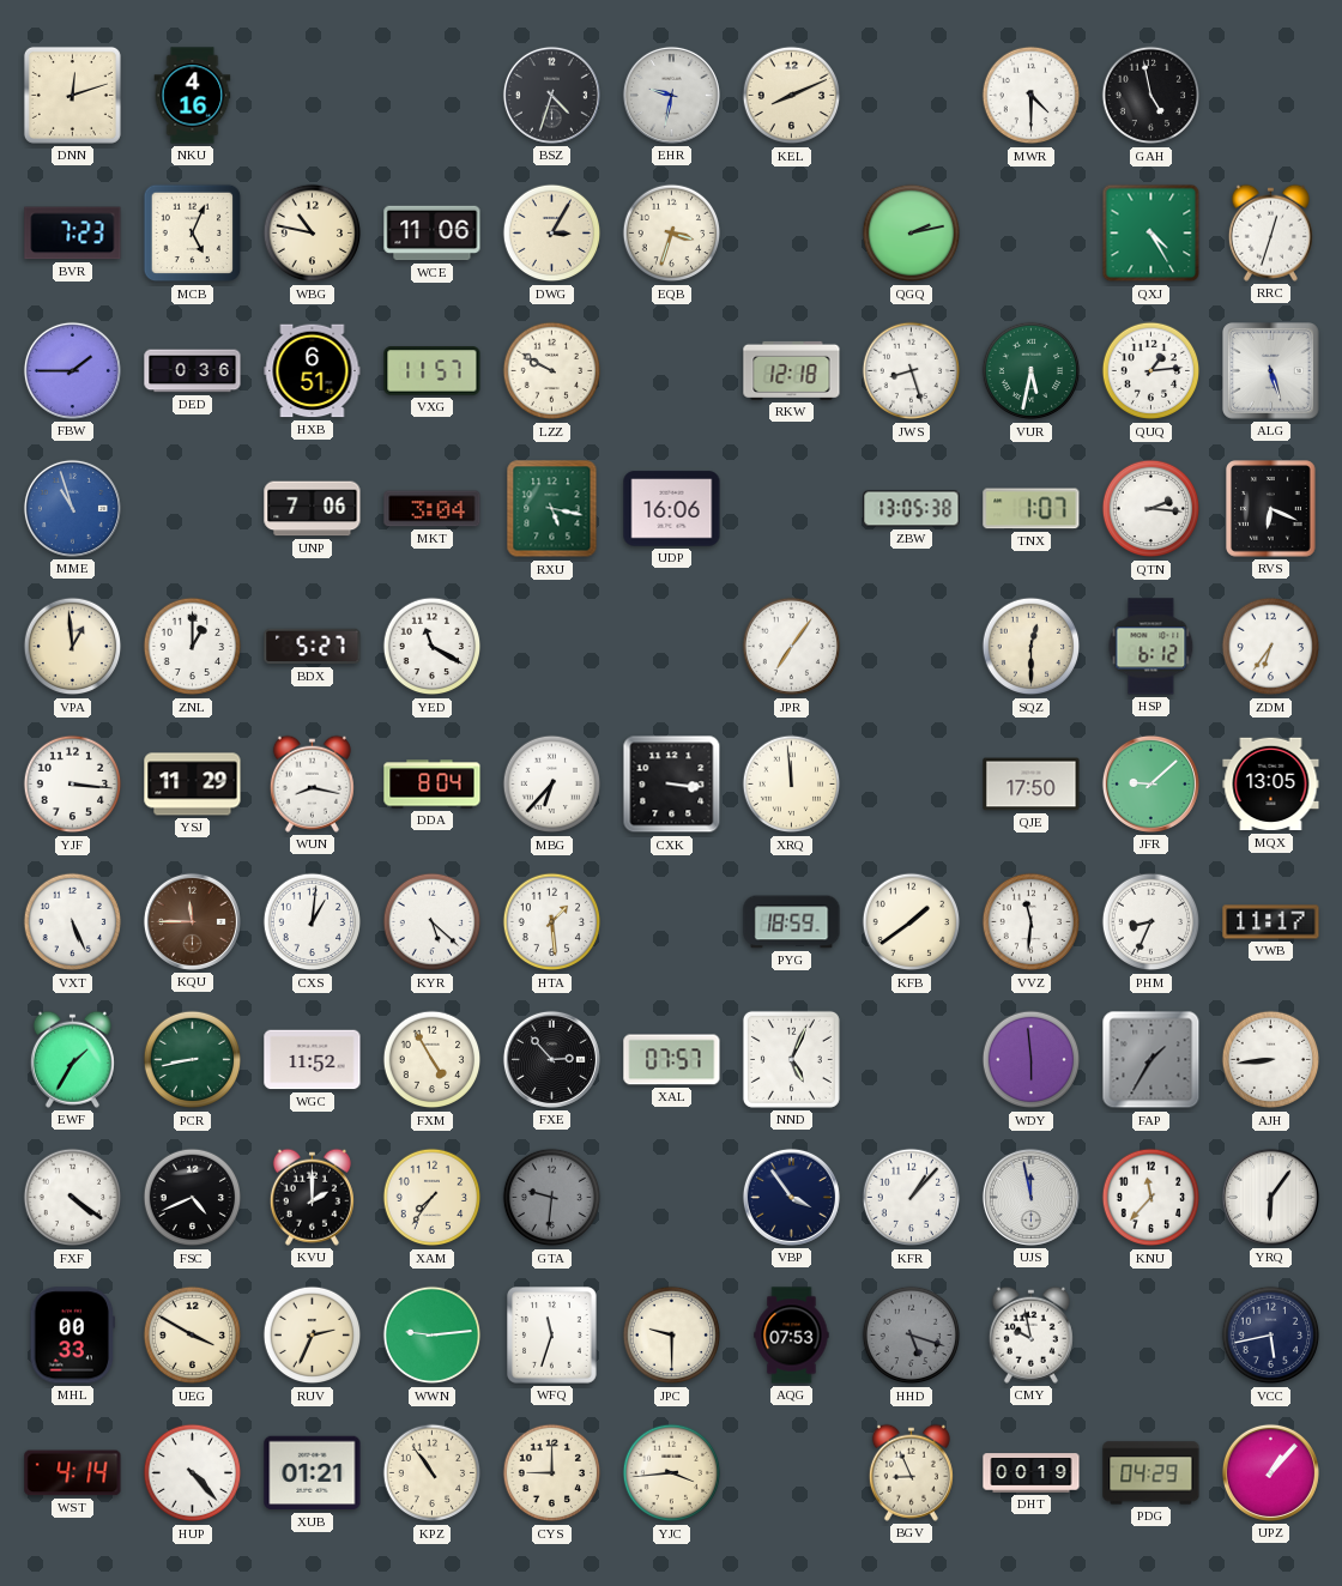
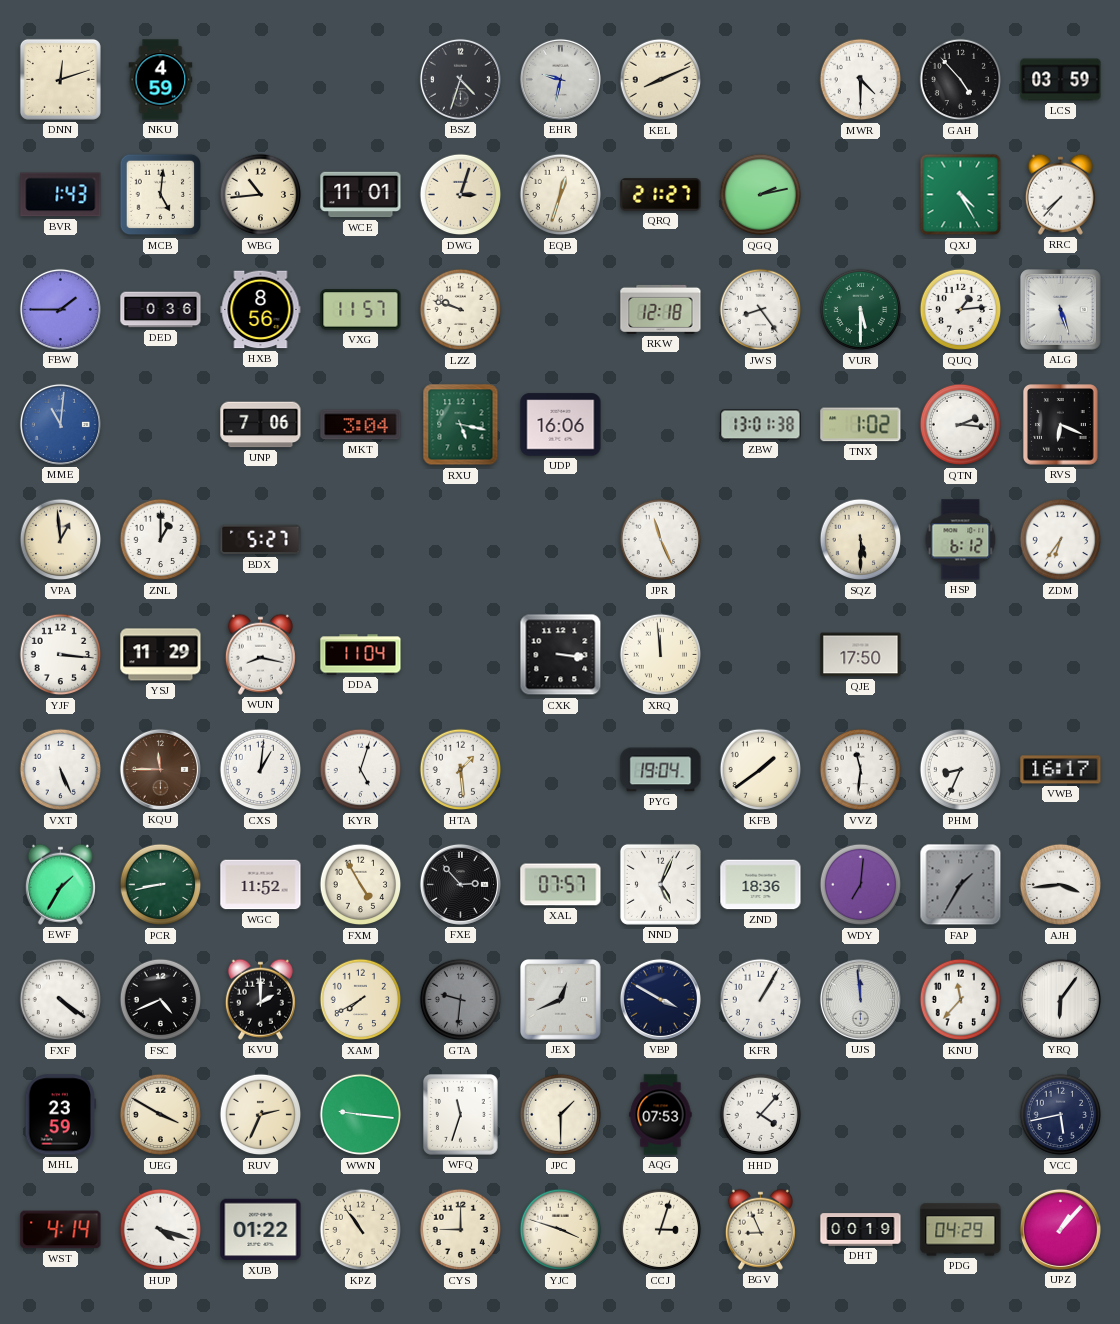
NKU: 4:16 -> 4:59 (161, 80)
GAH: 4:58 -> 4:53 (961, 80)
LCS: none -> 03:59 (1061, 80)
BVR: 7:23 -> 1:43 (61, 195)
MCB: 5:04 -> 5:01 (161, 195)
WBG: 10:47 -> 10:44 (261, 195)
WCE: 11:06 -> 11:01 (361, 195)
DWG: 3:05 -> 3:03 (461, 195)
EQB: 3:33 -> 12:33 (561, 195)
QRQ: none -> 21:27 (661, 195)
RRC: 12:33 -> 7:37 (1060, 194)
HXB: 6:51 -> 8:56 (261, 310)
LZZ: 9:50 -> 9:48 (461, 310)
JWS: 8:27 -> 8:24 (761, 310)
VUR: 5:32 -> 5:30 (861, 310)
MME: 10:57 -> 11:01 (60, 424)
ZBW: 13:05 -> 13:01 (761, 425)
TNX: 1:07 -> 1:02 (861, 425)
YED: 11:20 -> none (433, 647)
JPR: 7:06 -> 11:26 (661, 540)
SQZ: 12:30 -> 5:30 (861, 540)
DDA: 8:04 -> 11:04 (361, 655)
MBG: 6:37 -> none (552, 785)
JFR: 9:08 -> none (1150, 783)
MQX: 13:05 -> none (1271, 785)
KYR: 5:22 -> 5:03 (361, 770)
PYG: 18:59 -> 19:04 (661, 770)
VWB: 11:17 -> 16:17 (1061, 770)
ZND: none -> 18:36 (761, 885)
WDY: 5:59 -> 7:01 (861, 885)
AJH: 8:44 -> 3:44 (1061, 885)
XAM: 7:36 -> 7:40 (361, 1000)
JEX: none -> 12:41 (561, 1000)
VBP: 3:54 -> 3:50 (660, 999)
KFR: 1:07 -> 1:05 (761, 1000)
UJS: 11:58 -> 11:59 (860, 999)
MHL: 00:33 -> 23:59 (61, 1115)
WWN: 9:14 -> 9:16 (361, 1115)
JPC: 9:30 -> 1:30 (561, 1115)
HHD: 5:18 -> 4:07 (761, 1115)
HHD dial: grey -> white (761, 1115)
CMY: 9:58 -> none (1030, 1334)
HUP: 4:23 -> 4:18 (161, 1230)
XUB: 01:21 -> 01:22 (261, 1230)
YJC: 3:44 -> 3:48 (561, 1230)
CCJ: none -> 3:03 (661, 1230)
